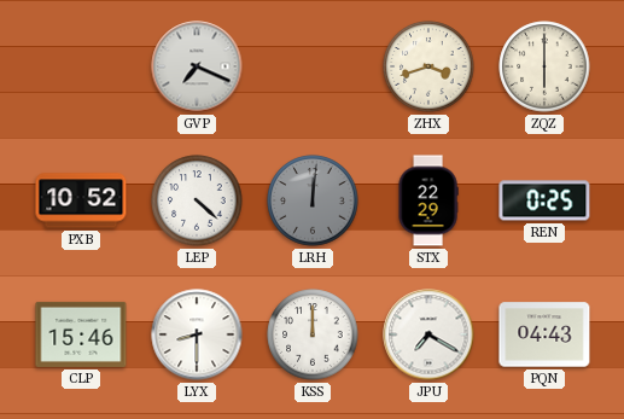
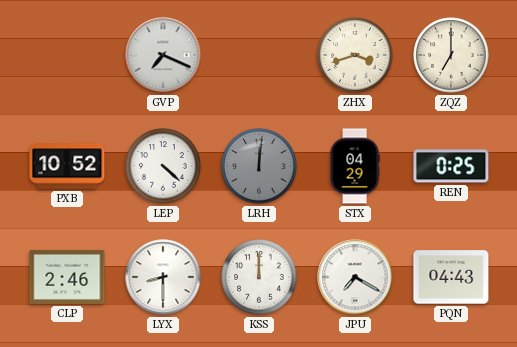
ZQZ: 6:00 -> 7:00 (451, 55)
STX: 22:29 -> 04:29 (355, 166)
CLP: 15:46 -> 2:46 (67, 277)
